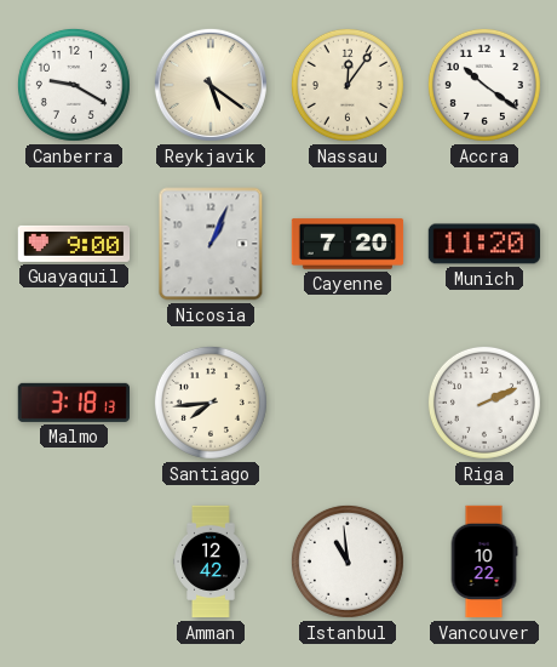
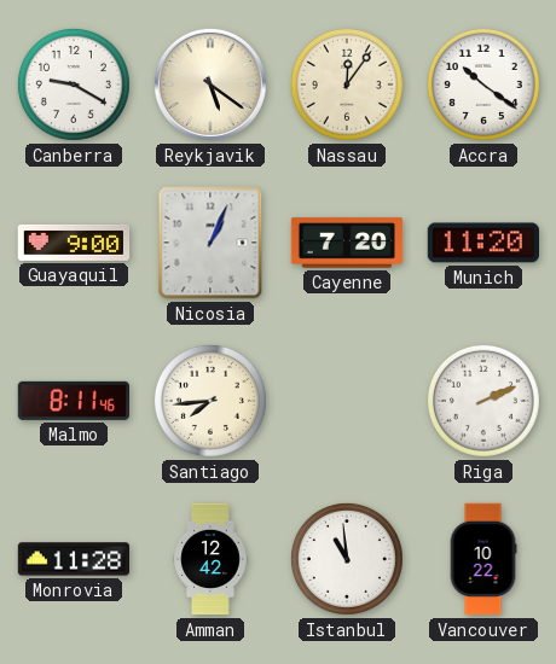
Malmo: 3:18 -> 8:11 (73, 401)
Monrovia: none -> 11:28 (74, 559)
